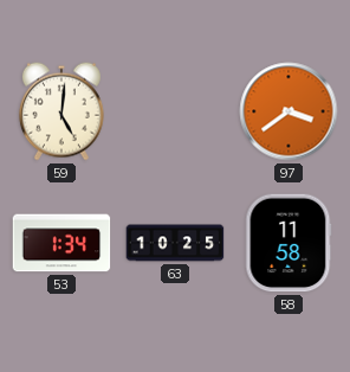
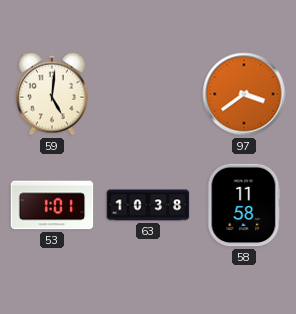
53: 1:34 -> 1:01 (52, 205)
63: 10:25 -> 10:38 (148, 205)
